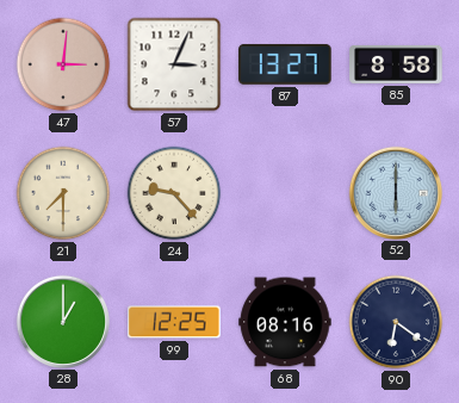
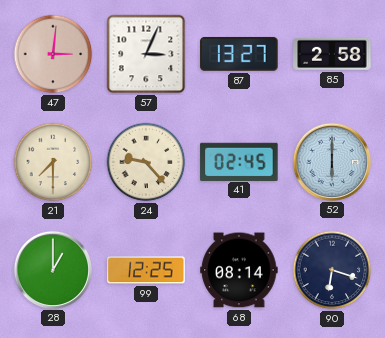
85: 8:58 -> 2:58 (332, 54)
41: none -> 02:45 (239, 161)
68: 08:16 -> 08:14 (239, 270)
90: 6:21 -> 6:18 (332, 270)
